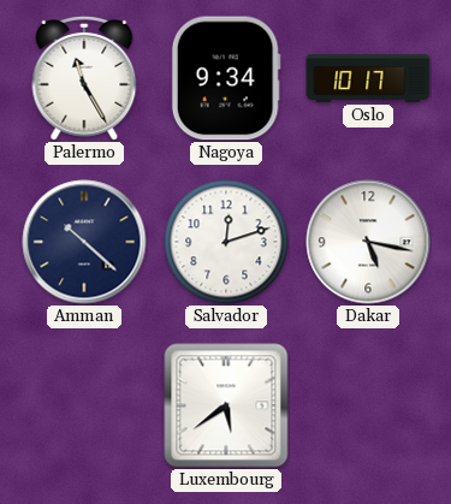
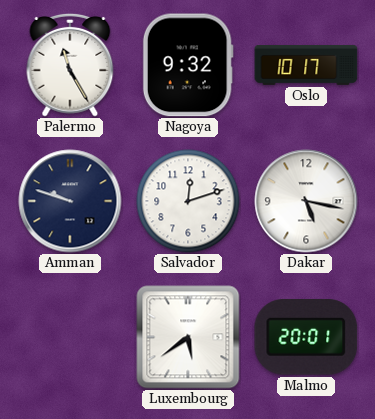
Nagoya: 9:34 -> 9:32 (188, 65)
Amman: 10:22 -> 9:48 (70, 201)
Malmo: none -> 20:01 (306, 338)
